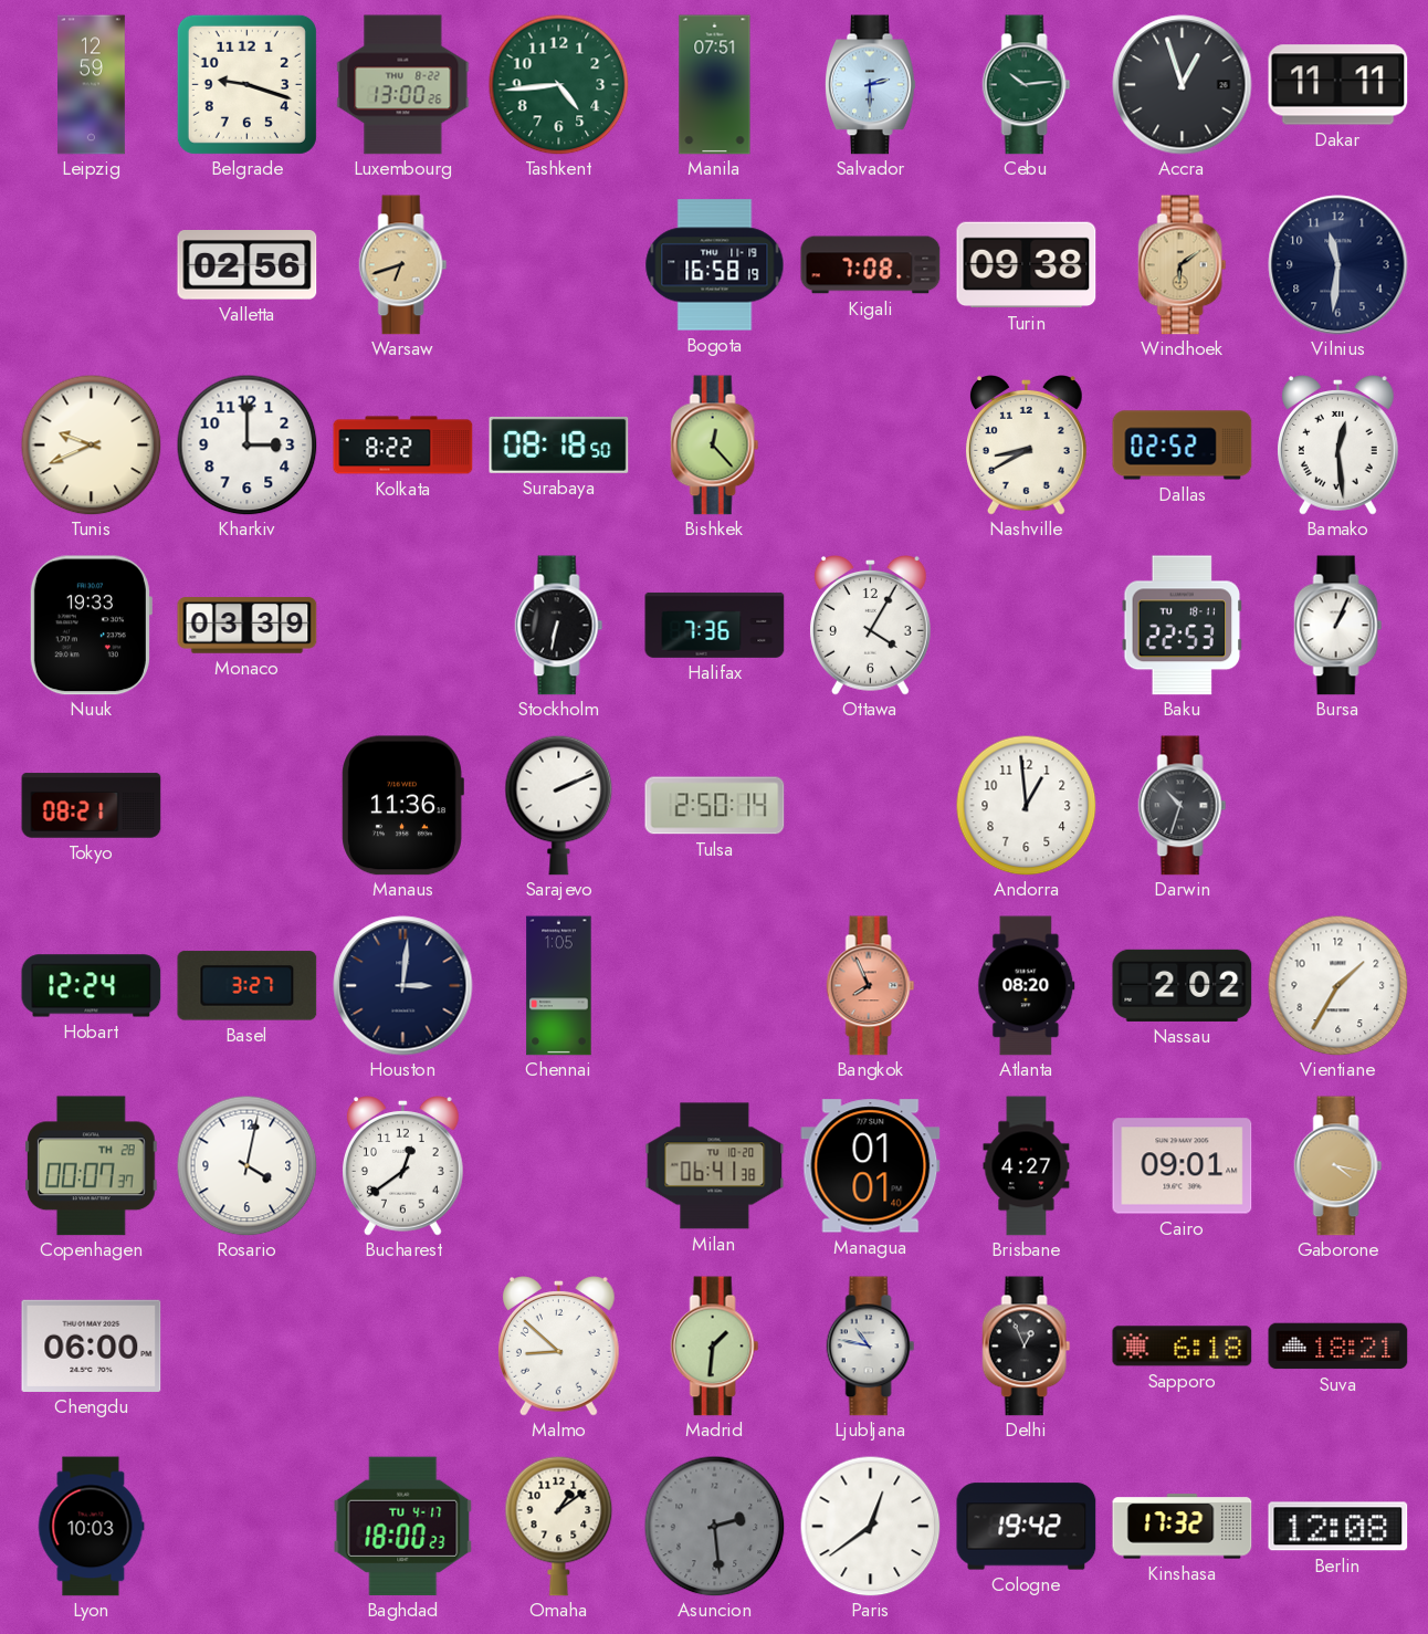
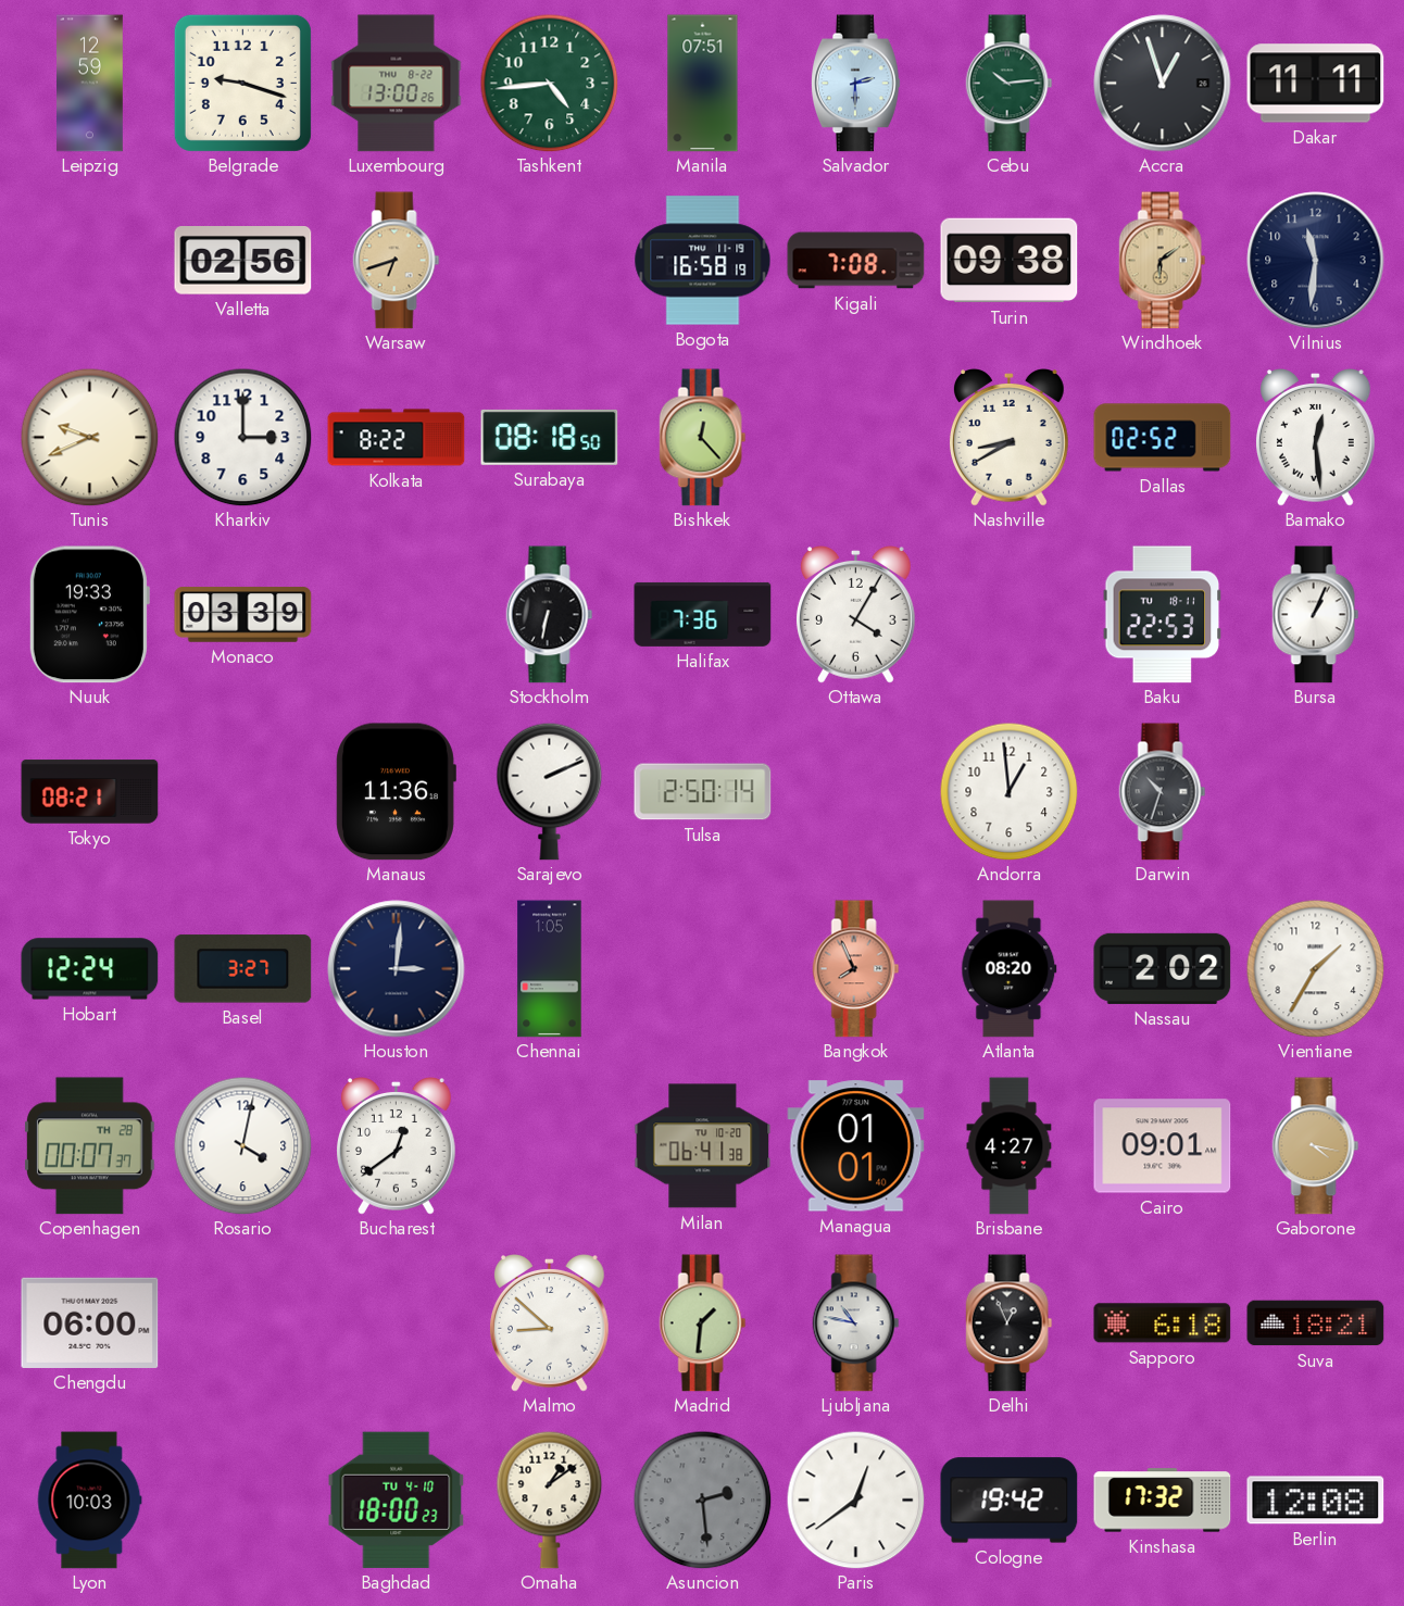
Baghdad date: TU 4-17 -> TU 4-10 (397, 1500)
